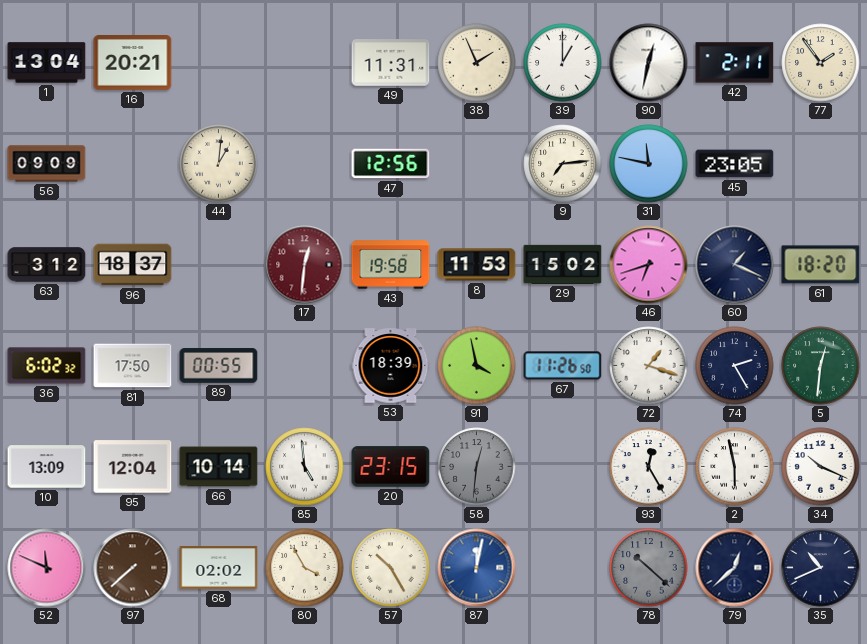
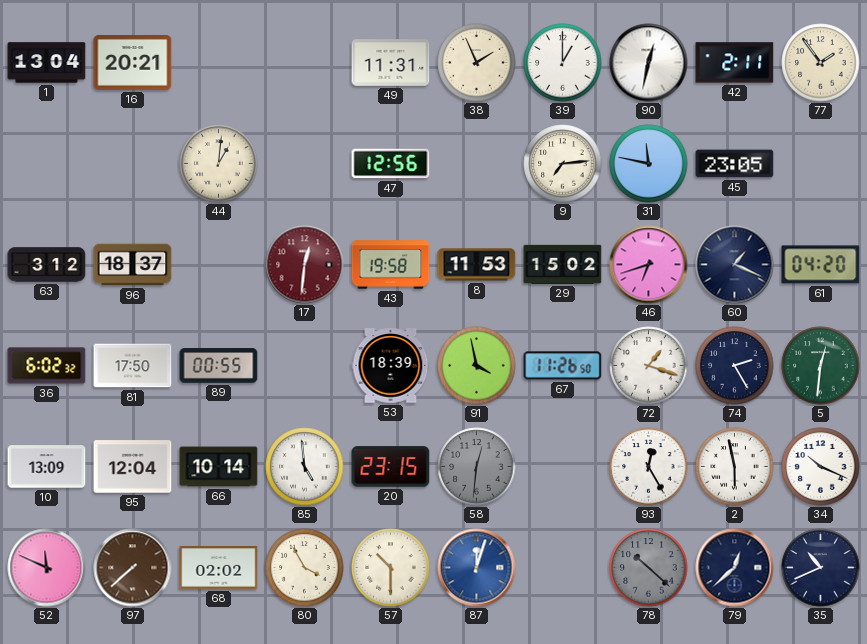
56: 09:09 -> none (47, 164)
61: 18:20 -> 04:20 (821, 265)
57: 10:25 -> 10:30 (391, 568)
87: 12:02 -> 12:03 (477, 568)
